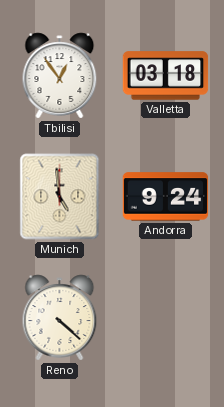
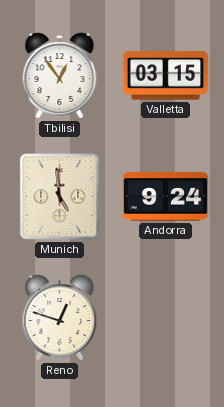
Valletta: 03:18 -> 03:15 (166, 76)
Reno: 4:22 -> 12:48 (60, 318)
